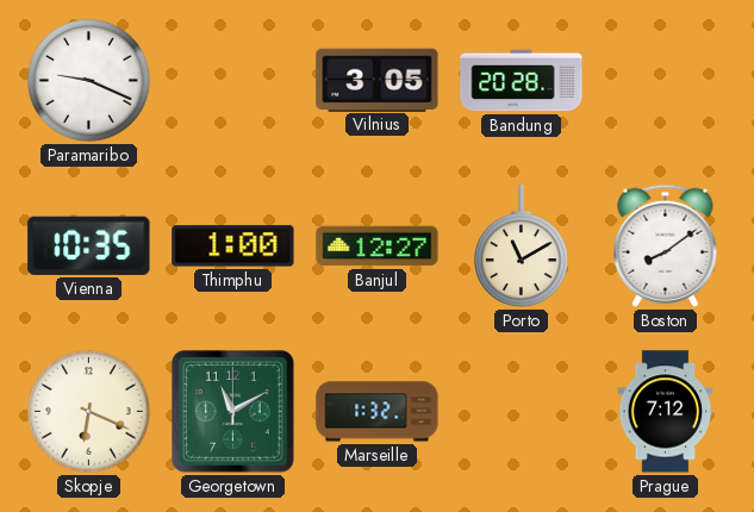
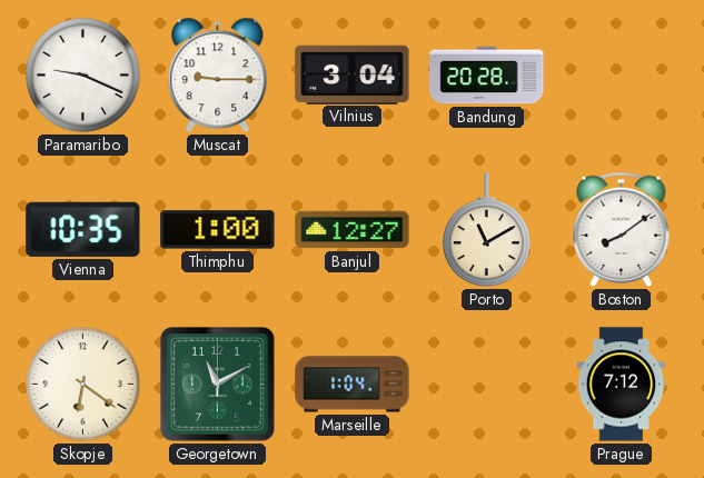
Muscat: none -> 9:15 (218, 76)
Vilnius: 3:05 -> 3:04 (353, 74)
Skopje: 6:19 -> 6:21 (83, 385)
Marseille: 1:32 -> 1:04 (353, 385)
